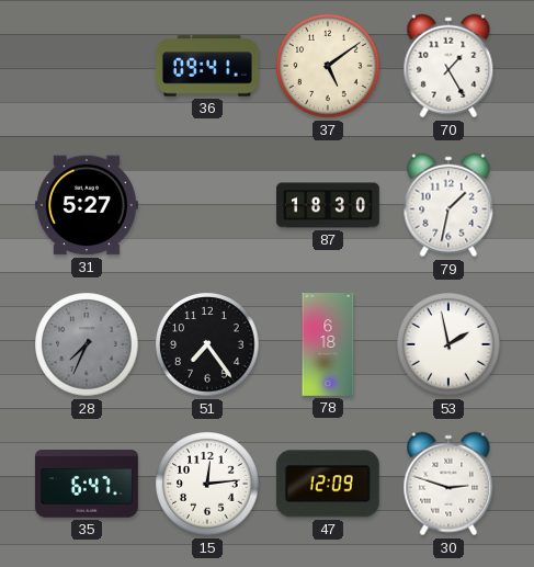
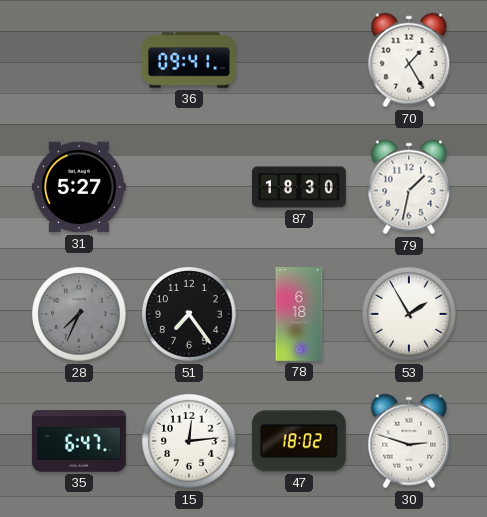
37: 5:09 -> none (328, 66)
53: 1:58 -> 1:55 (409, 314)
47: 12:09 -> 18:02 (299, 441)
